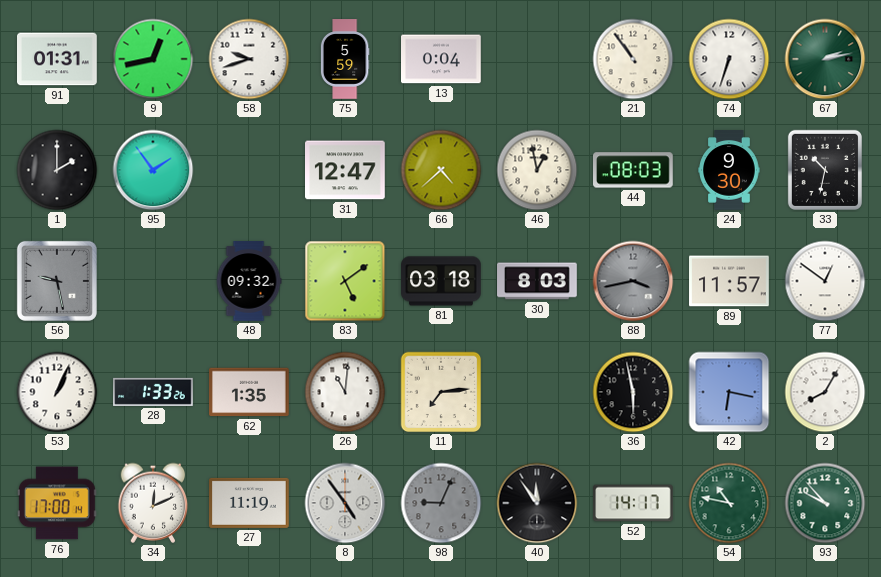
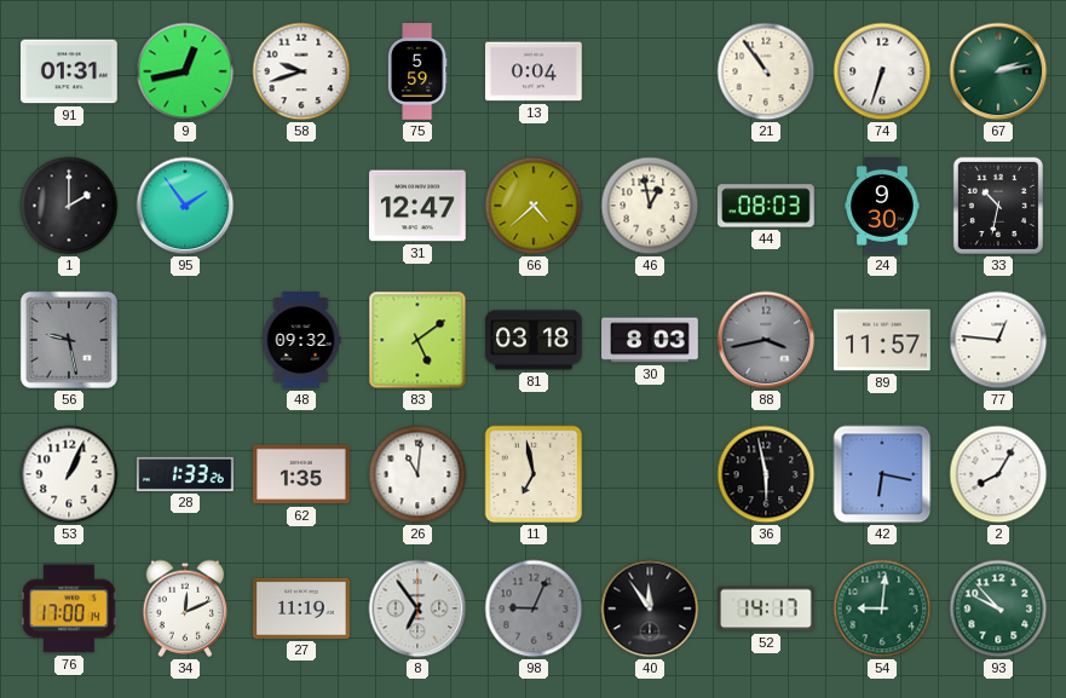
77: 12:51 -> 12:46 (998, 340)
11: 7:14 -> 6:58 (534, 474)
8: 4:54 -> 6:54 (417, 608)
54: 10:47 -> 9:01 (882, 608)
